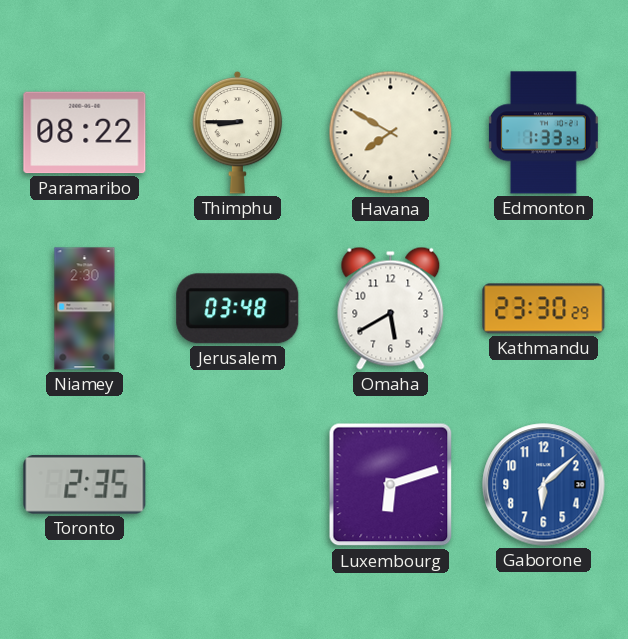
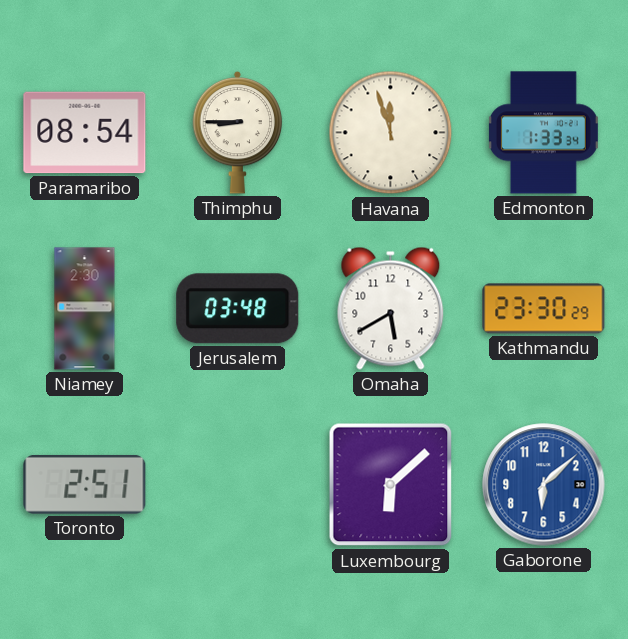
Paramaribo: 08:22 -> 08:54 (85, 133)
Havana: 7:50 -> 11:57 (391, 133)
Toronto: 2:35 -> 2:51 (85, 484)
Luxembourg: 6:12 -> 6:08 (391, 485)
